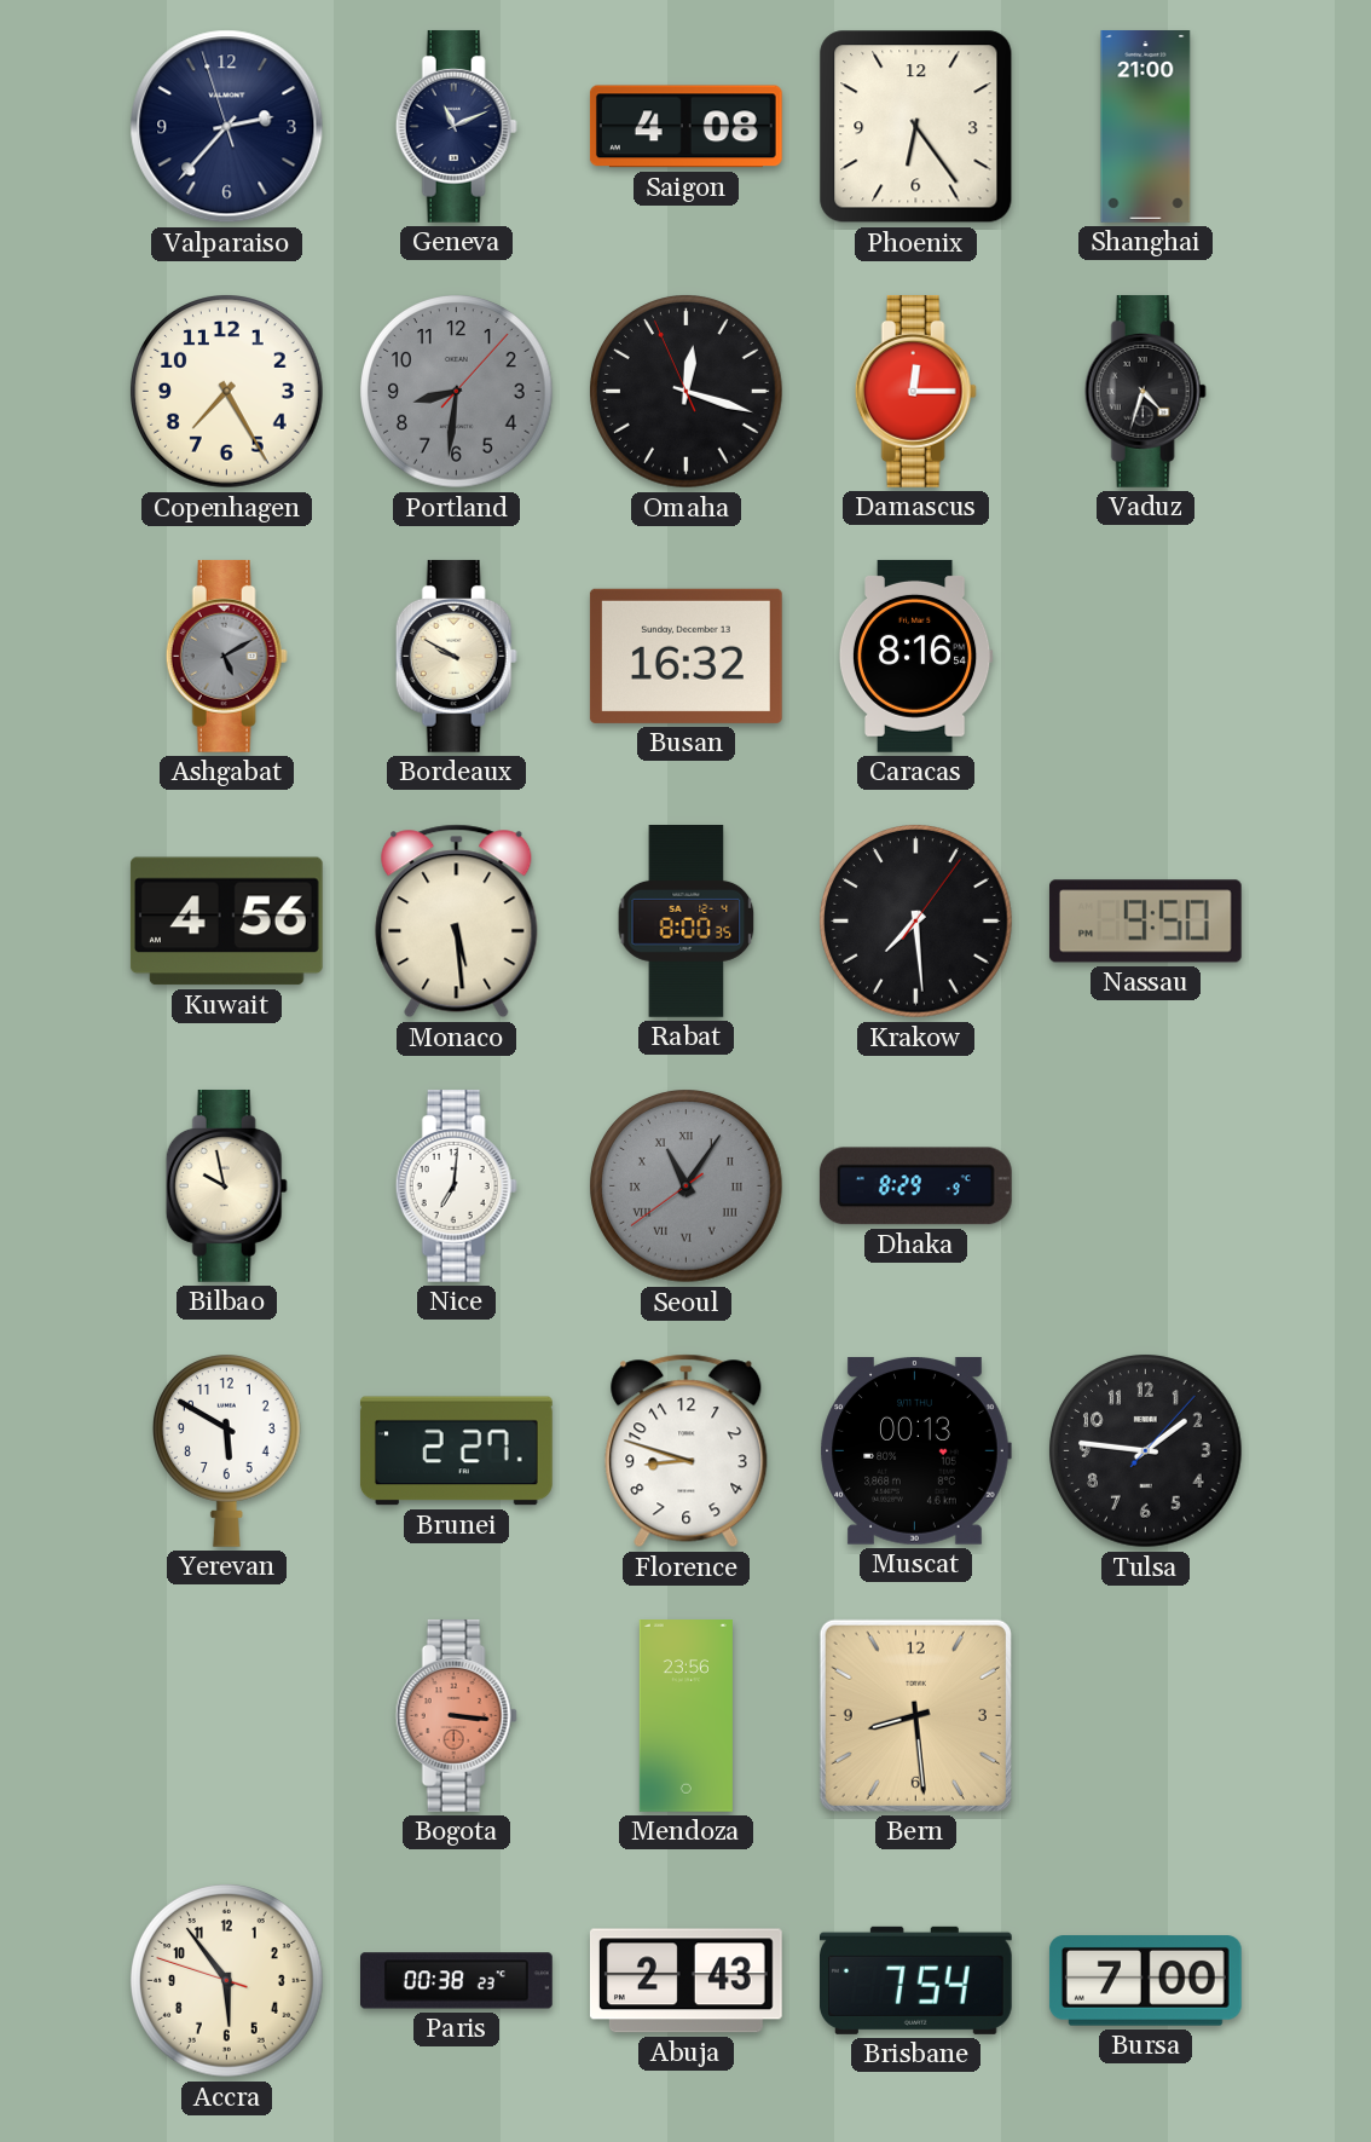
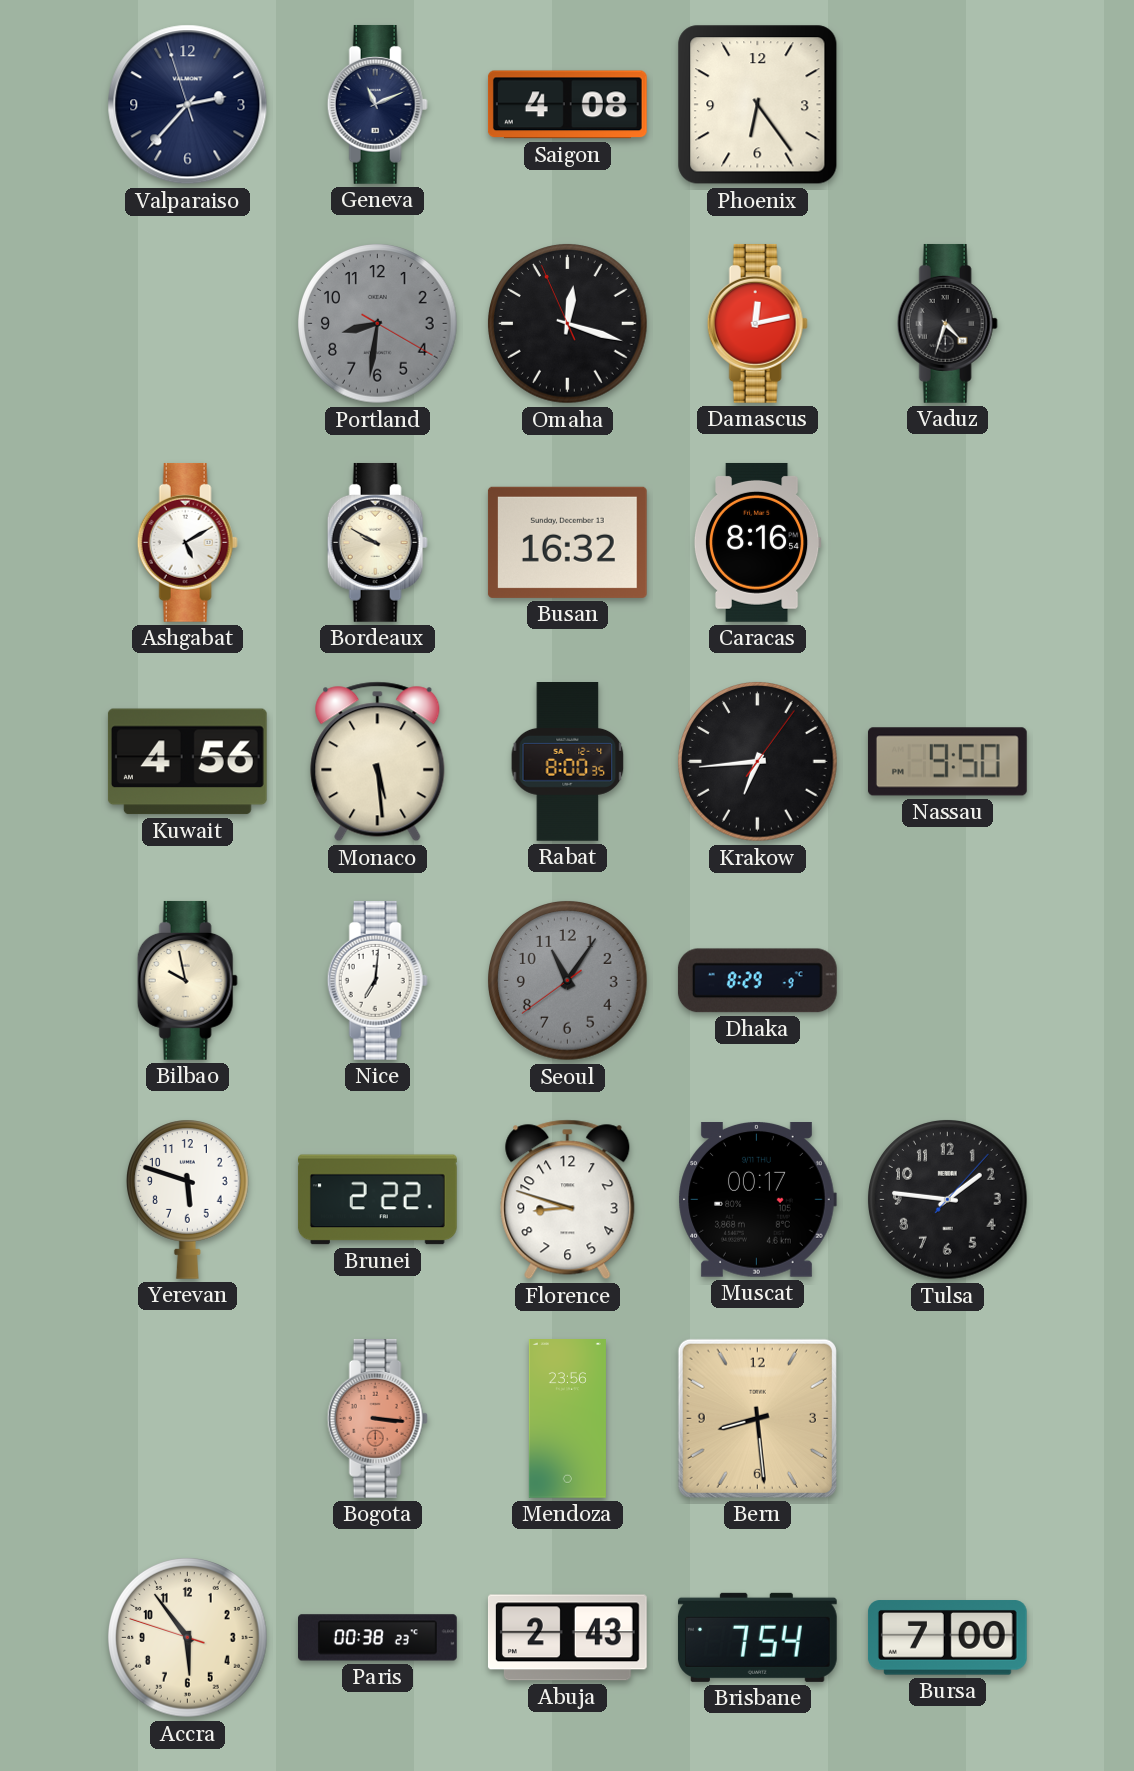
Shanghai: 21:00 -> none (1146, 127)
Copenhagen: 7:25 -> none (227, 392)
Portland: 8:31:07 -> 8:31:20 (378, 324)
Damascus: 12:15 -> 12:13 (757, 323)
Ashgabat dial: grey -> white (187, 542)
Krakow: 7:29 -> 6:44 (758, 762)
Seoul numerals: Roman -> Arabic (568, 981)
Yerevan: 5:50 -> 5:48 (187, 1199)
Brunei: 2:27 -> 2:22 (377, 1200)
Muscat: 00:13 -> 00:17 (757, 1200)
